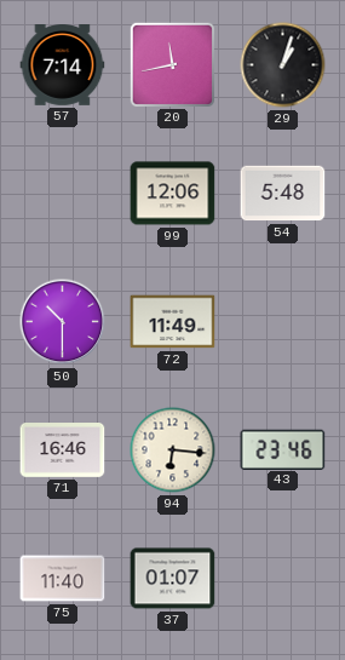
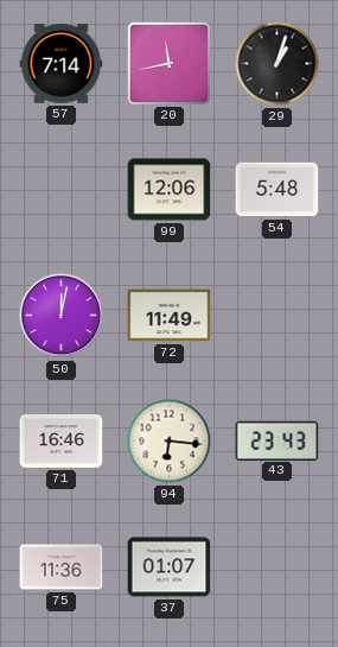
50: 10:30 -> 12:02 (62, 316)
43: 23:46 -> 23:43 (278, 440)
75: 11:40 -> 11:36 (62, 567)
